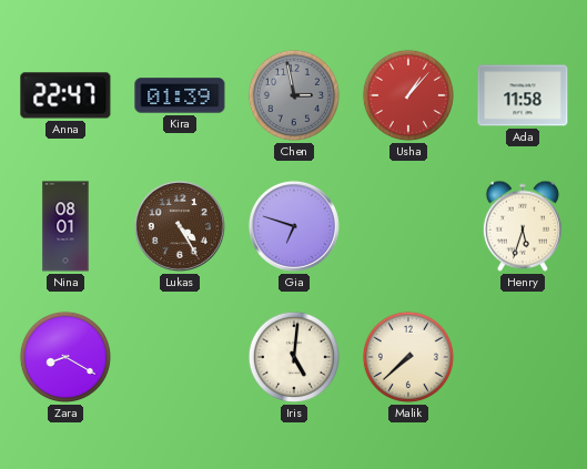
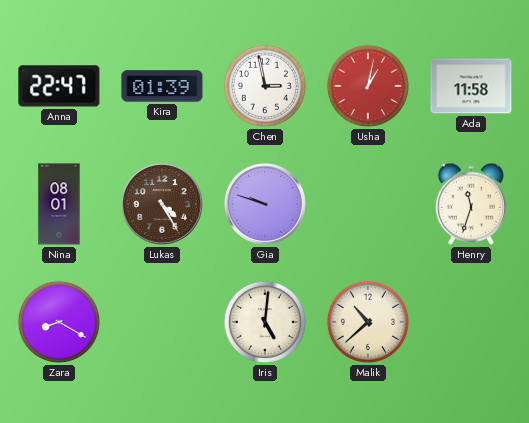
Chen dial: grey -> white (265, 86)
Usha: 1:07 -> 1:02 (368, 86)
Gia: 6:48 -> 9:48 (265, 204)
Henry: 5:33 -> 11:33 (471, 204)
Malik: 7:38 -> 10:38 (368, 322)
